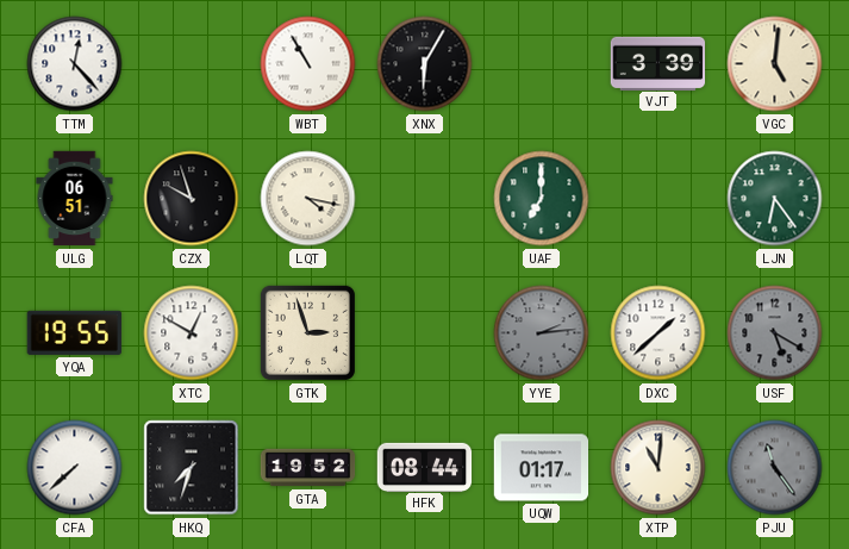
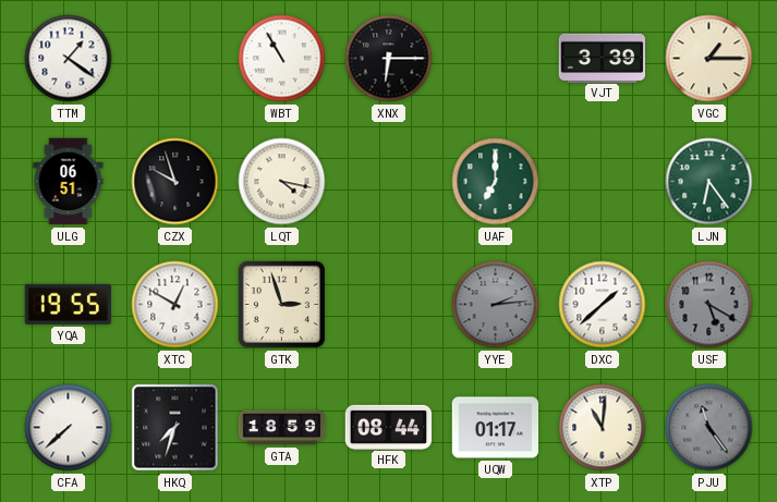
TTM: 12:23 -> 1:21 (69, 59)
XNX: 6:05 -> 6:15 (389, 59)
VGC: 5:01 -> 1:15 (709, 59)
GTA: 19:52 -> 18:59 (282, 428)
